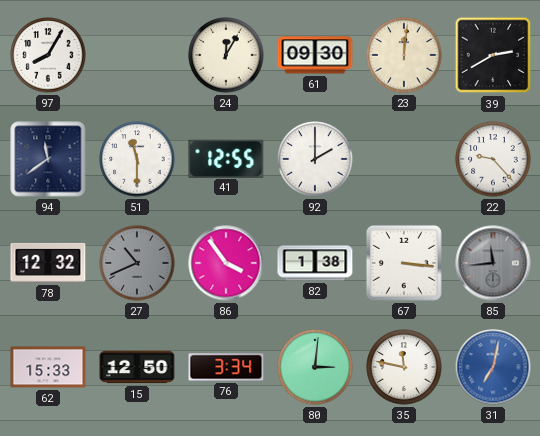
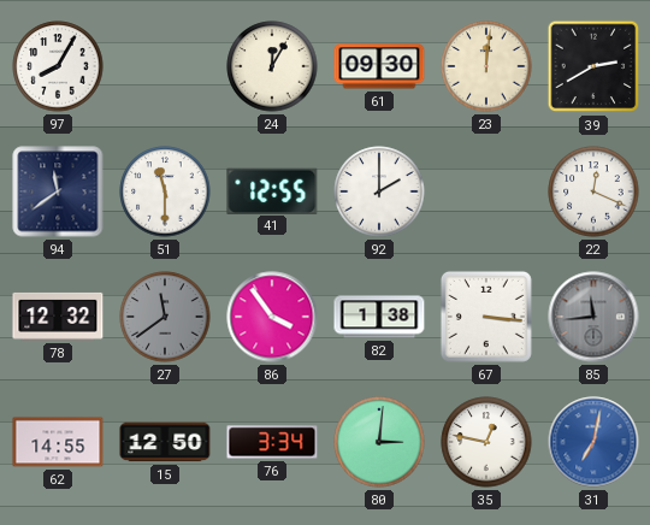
22: 9:23 -> 12:19 (593, 191)
27: 10:41 -> 11:39 (165, 317)
62: 15:33 -> 14:55 (58, 442)
35: 11:47 -> 12:47 (486, 442)
